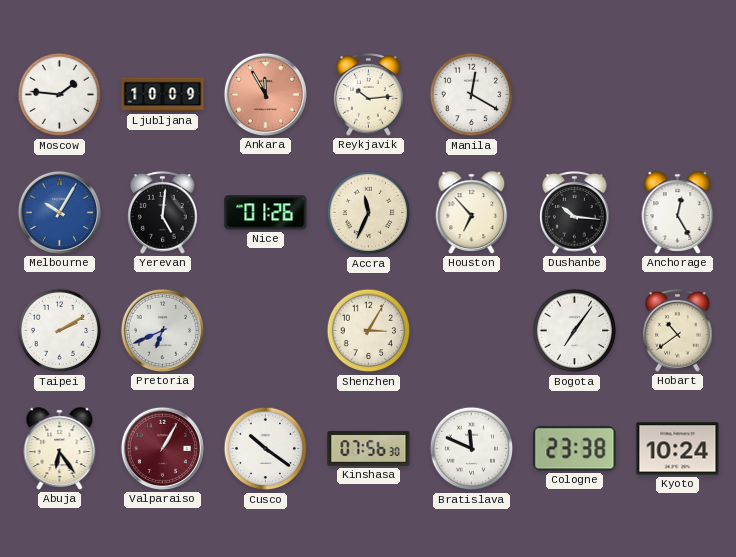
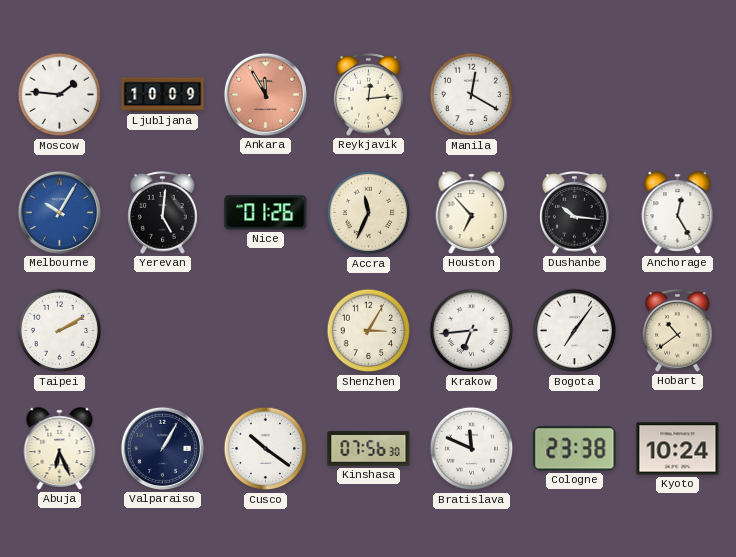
Reykjavik: 10:14 -> 12:14 (369, 95)
Pretoria: 6:41 -> none (162, 330)
Krakow: none -> 6:44 (472, 331)
Abuja: 6:24 -> 6:26 (60, 449)
Valparaiso dial: burgundy -> navy (162, 448)
